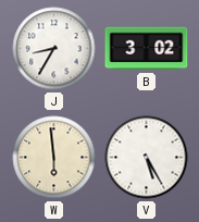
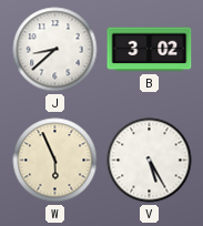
J: 8:35 -> 8:38 (55, 50)
W: 5:59 -> 5:56 (55, 161)
